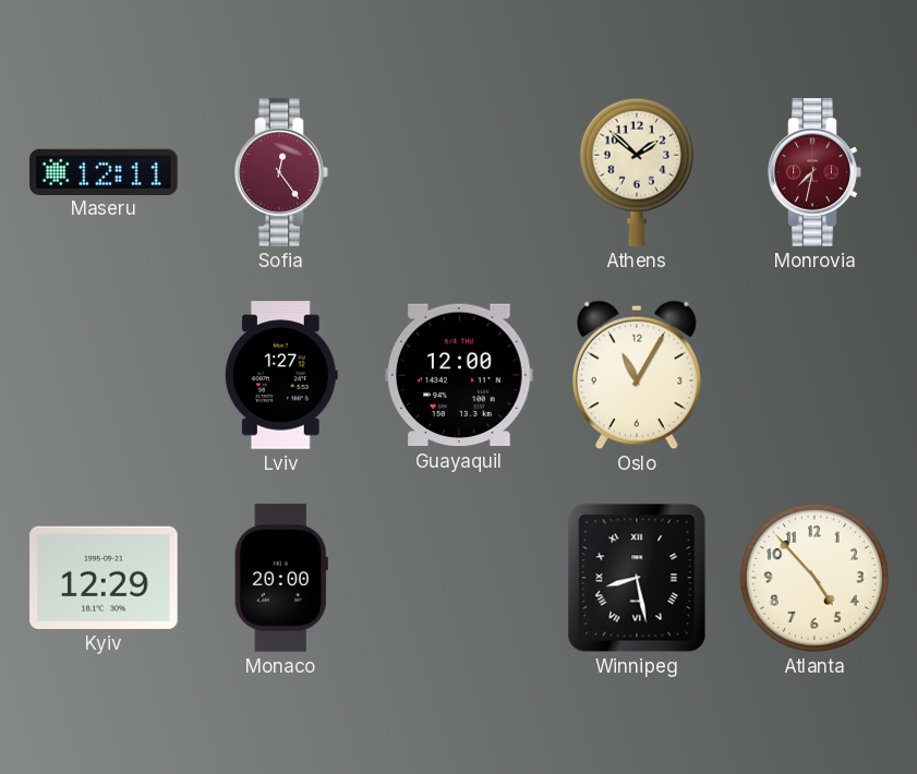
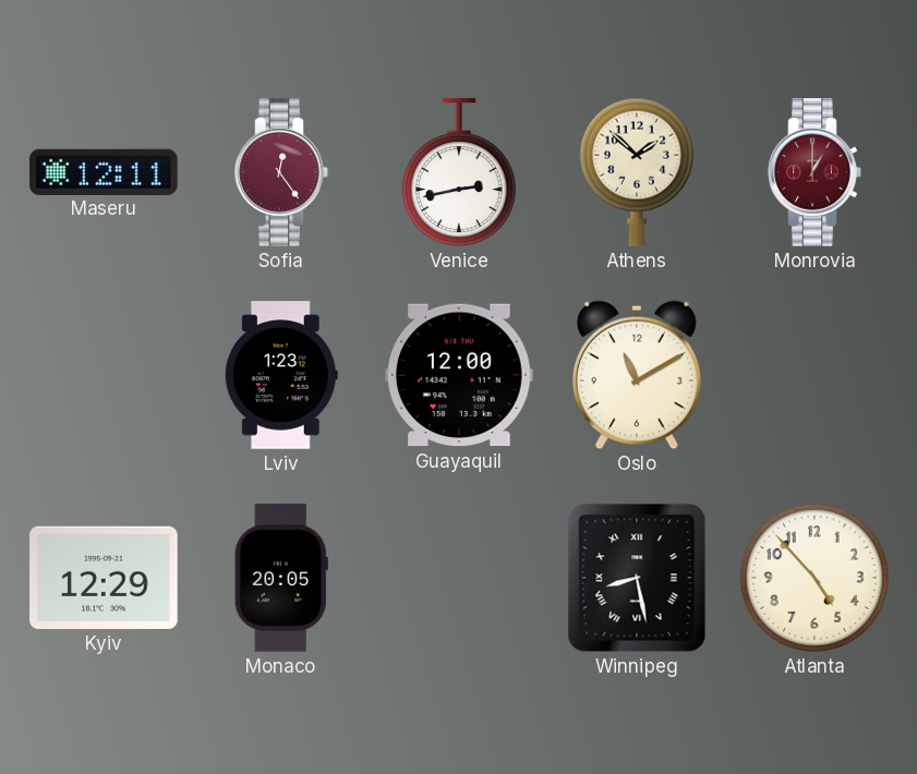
Venice: none -> 2:43 (459, 173)
Monrovia: 7:32 -> 1:00 (815, 172)
Lviv: 1:27 -> 1:23 (281, 375)
Oslo: 11:05 -> 11:10 (637, 375)
Monaco: 20:00 -> 20:05 (281, 578)
